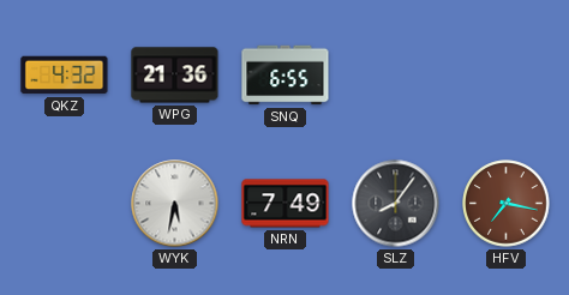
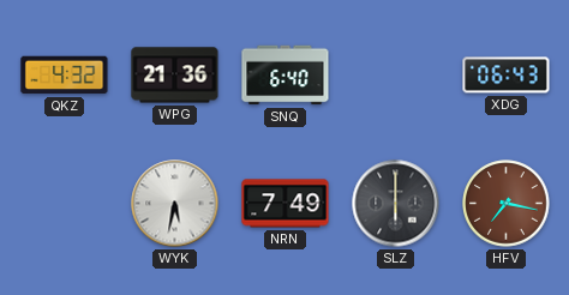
SNQ: 6:55 -> 6:40 (286, 76)
XDG: none -> 06:43 (507, 76)
SLZ: 8:06 -> 6:00 (396, 204)
